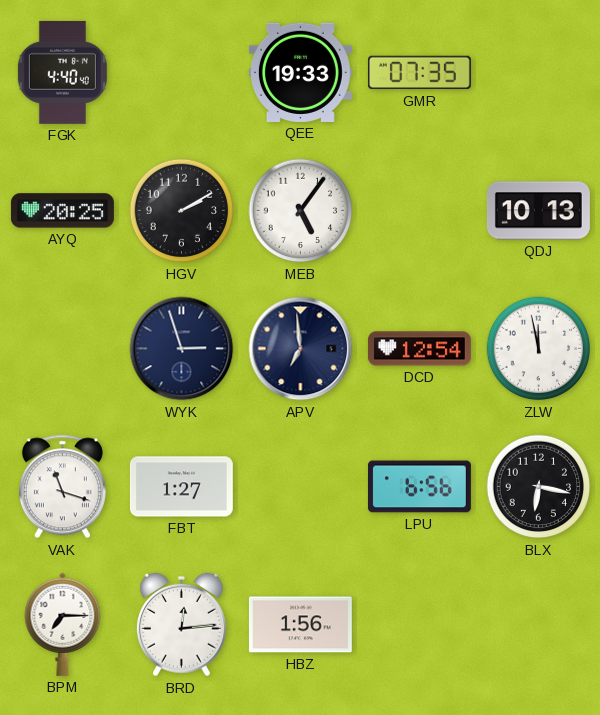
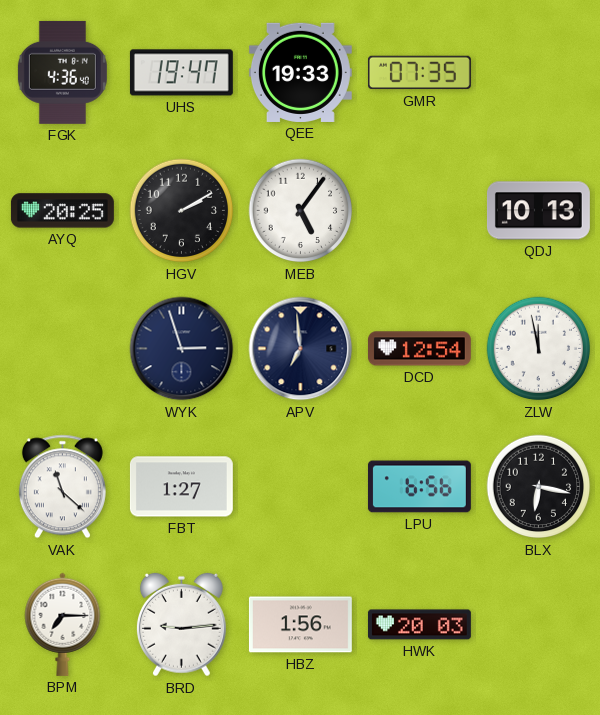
FGK: 4:40 -> 4:36 (62, 72)
UHS: none -> 19:47 (181, 73)
VAK: 11:18 -> 11:22 (62, 487)
BRD: 12:14 -> 9:14 (181, 625)
HWK: none -> 20:03 (419, 625)
